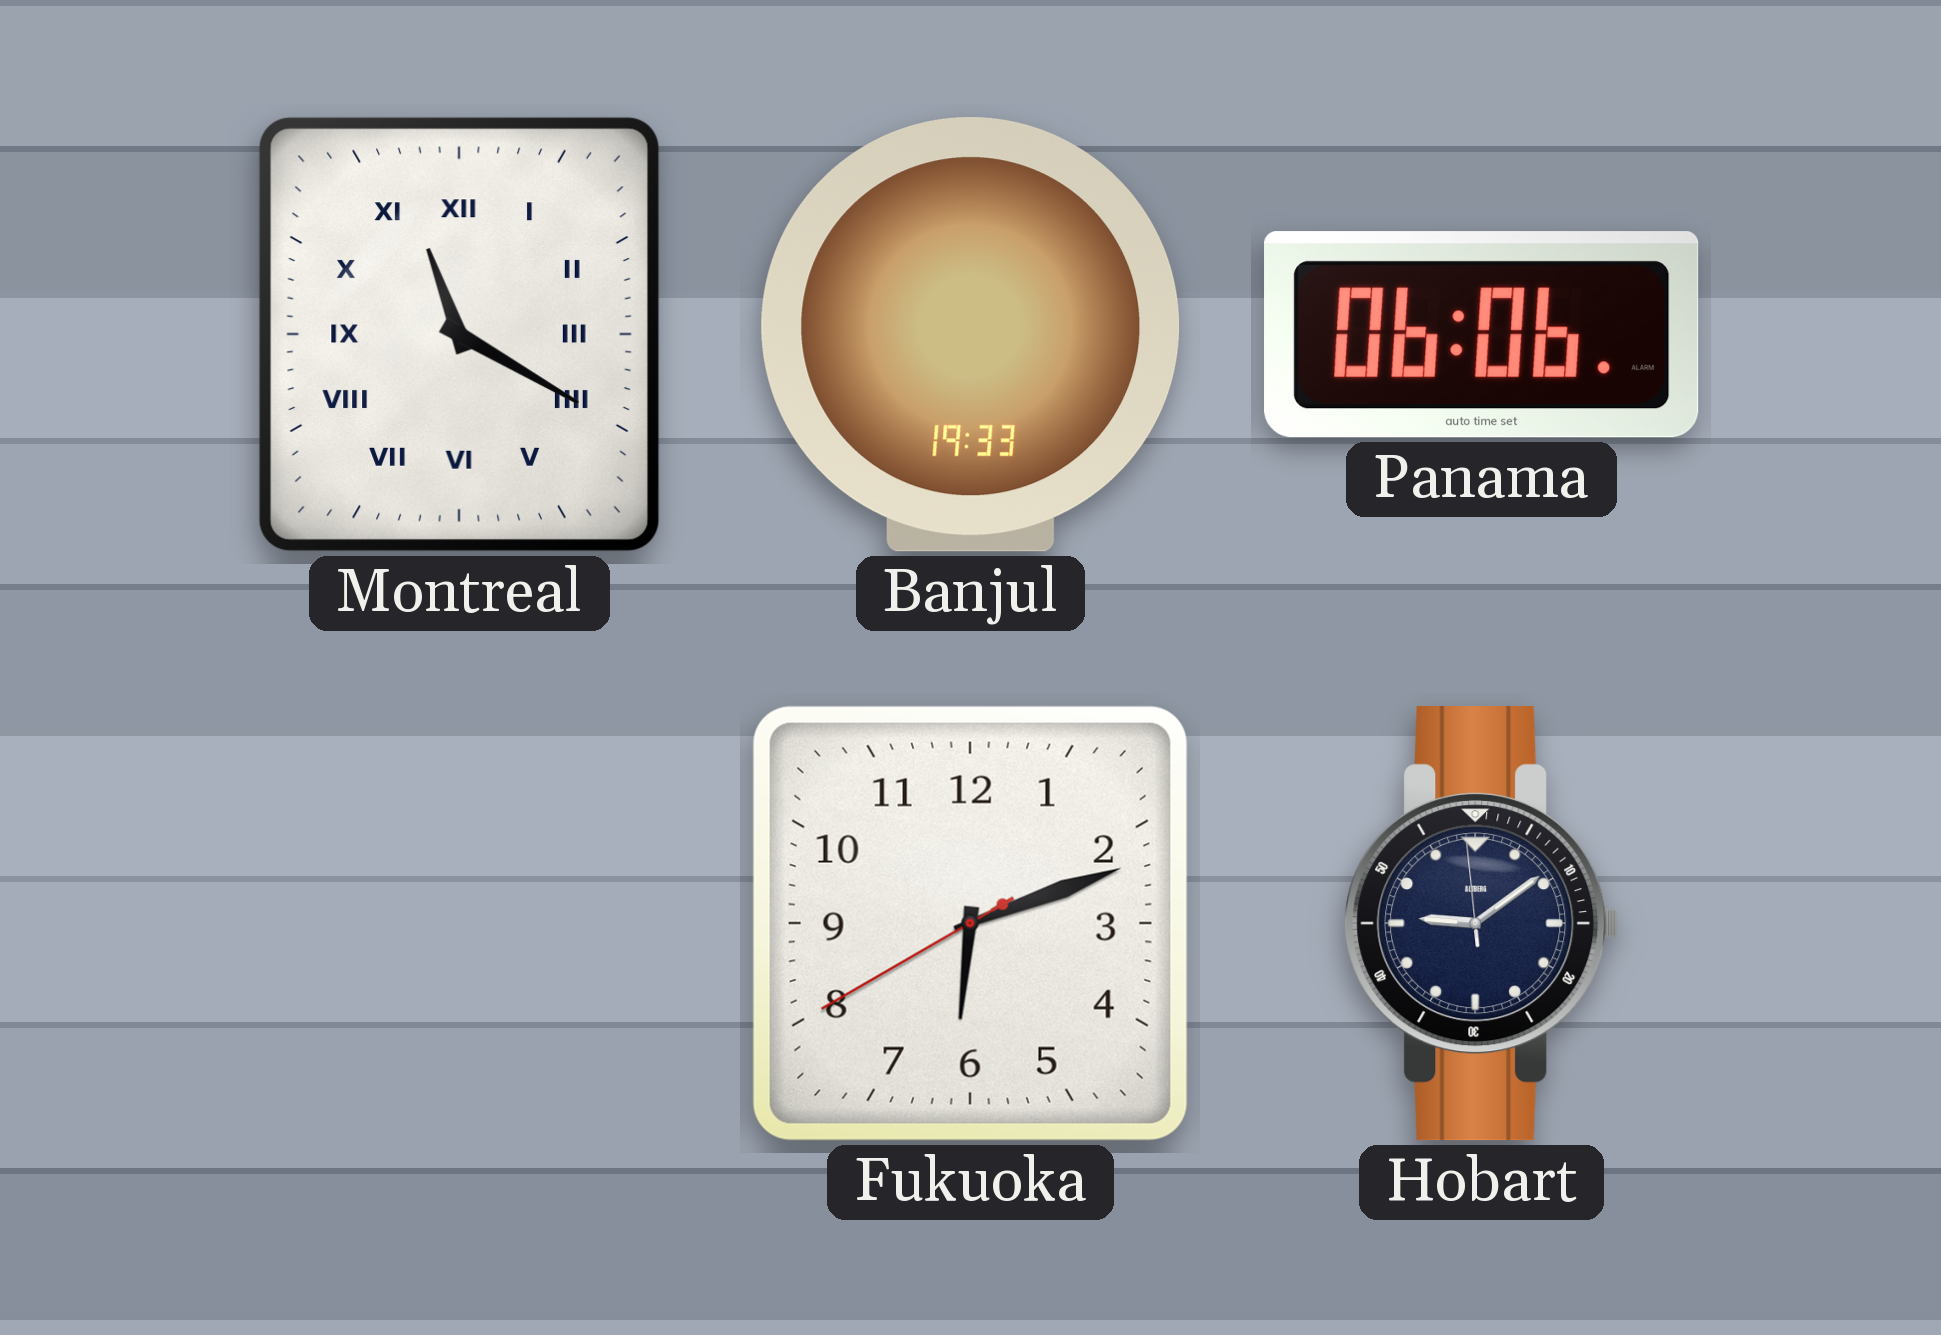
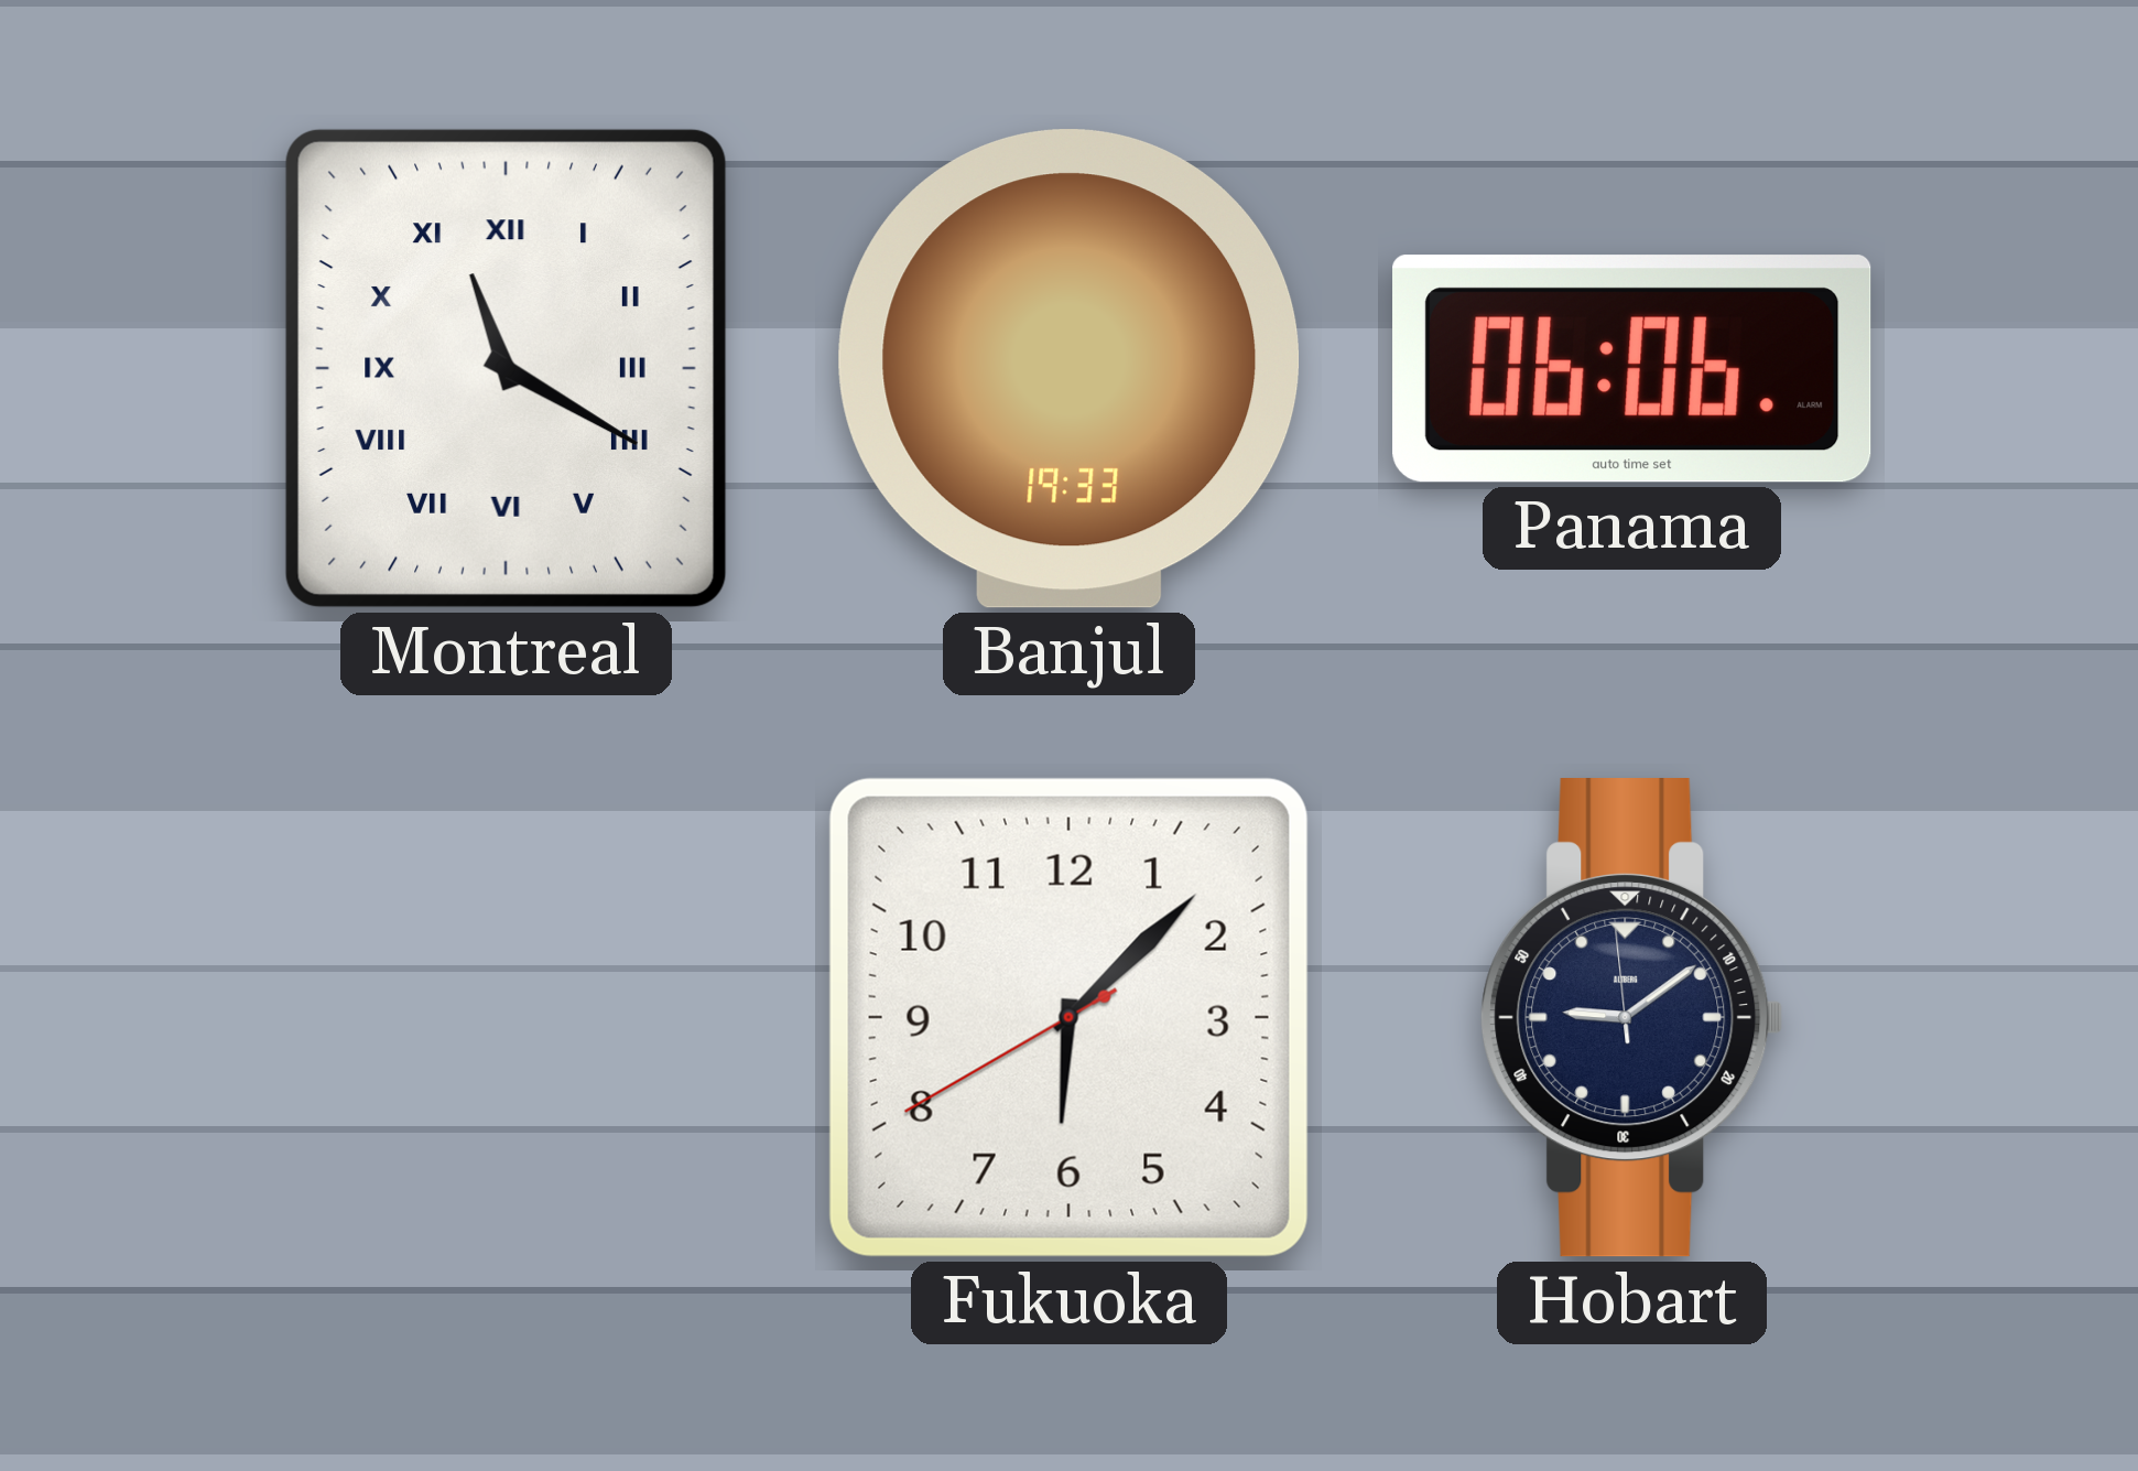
Fukuoka: 6:11 -> 6:07 (1068, 1017)
